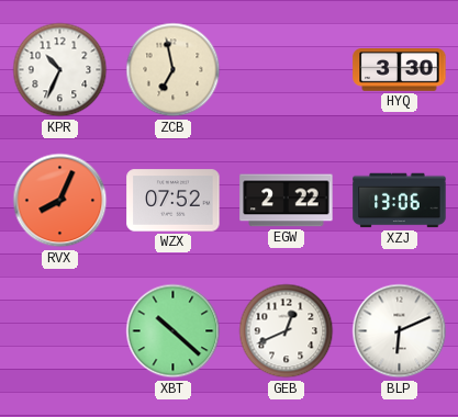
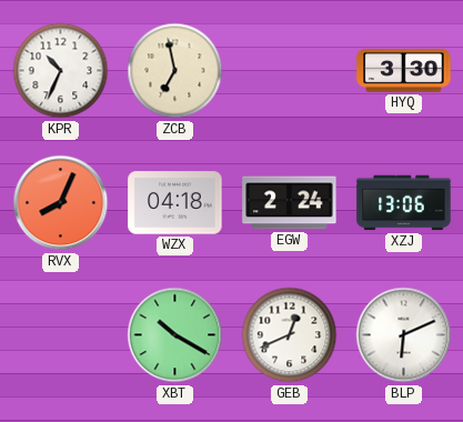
WZX: 07:52 -> 04:18 (175, 203)
EGW: 2:22 -> 2:24 (290, 203)
XBT: 10:22 -> 10:20 (175, 335)
